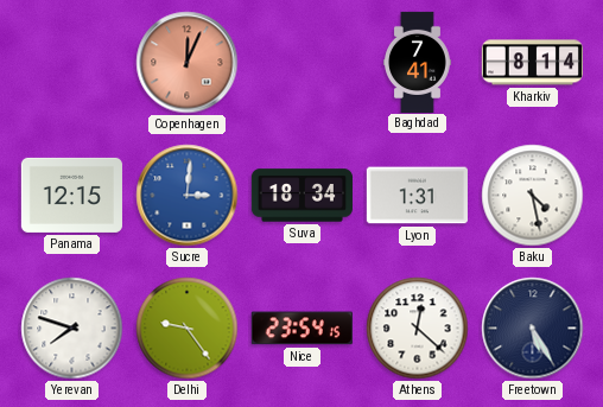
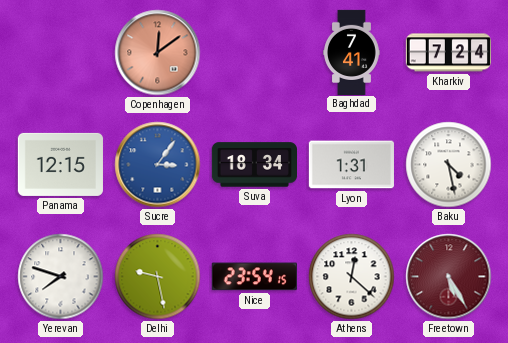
Copenhagen: 12:04 -> 12:09 (158, 53)
Kharkiv: 8:14 -> 7:24 (448, 53)
Sucre: 3:01 -> 3:06 (158, 165)
Delhi: 9:24 -> 9:28 (158, 277)
Freetown dial: navy -> burgundy (449, 277)
